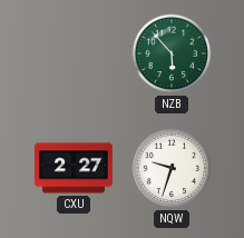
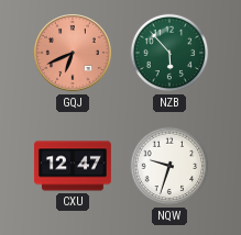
GQJ: none -> 6:41 (74, 54)
CXU: 2:27 -> 12:47 (73, 166)
